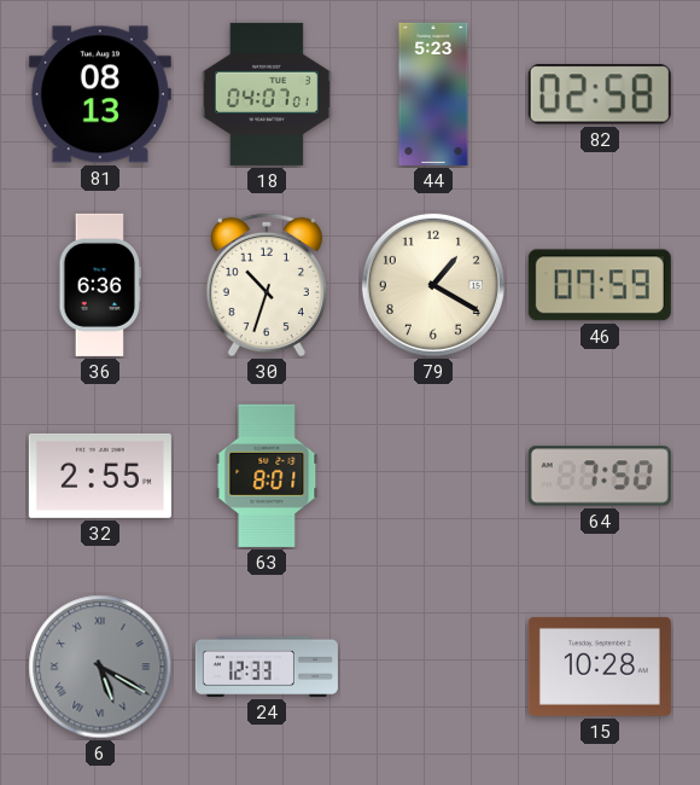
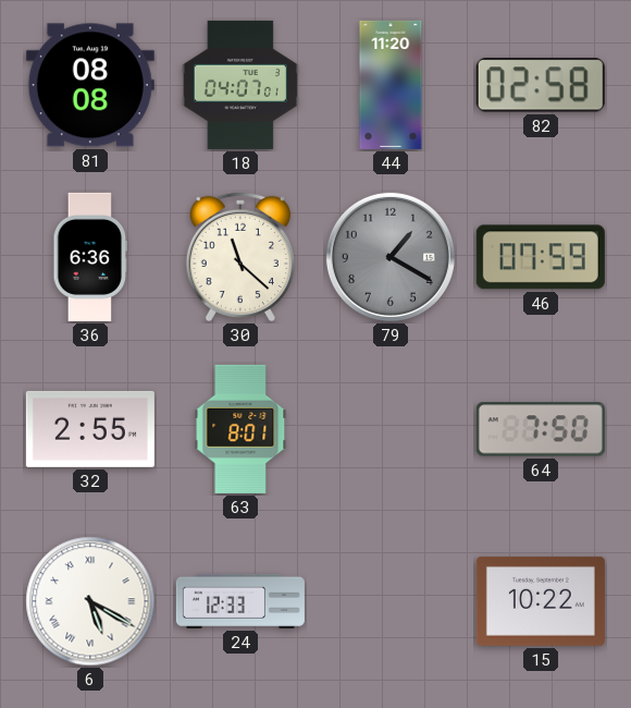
81: 08:13 -> 08:08 (90, 85)
44: 5:23 -> 11:20 (391, 85)
30: 10:33 -> 11:22 (240, 257)
79 dial: cream -> grey (391, 257)
6 dial: grey -> white (90, 601)
15: 10:28 -> 10:22 (541, 601)
